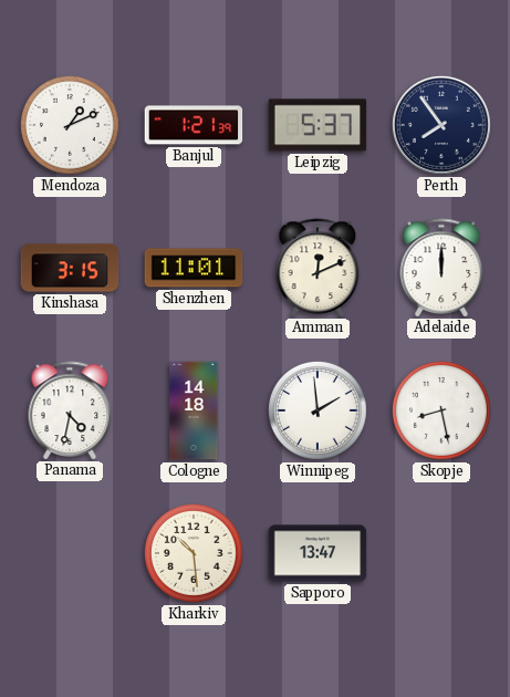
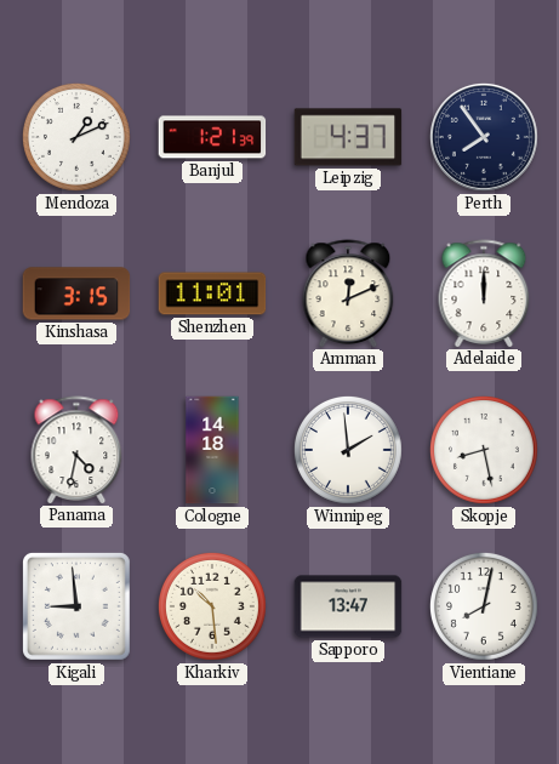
Leipzig: 5:37 -> 4:37 (348, 137)
Kigali: none -> 8:59 (76, 606)
Vientiane: none -> 8:02 (484, 606)
